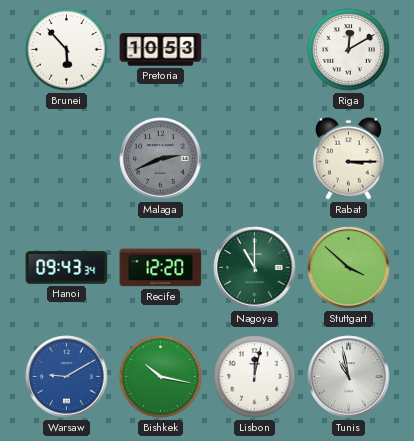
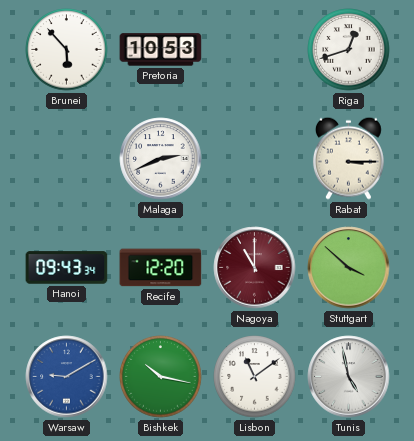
Riga: 12:10 -> 12:42 (349, 50)
Malaga dial: grey -> white (161, 159)
Nagoya dial: green -> burgundy (255, 268)
Lisbon: 12:02 -> 11:09 (255, 377)
Tunis: 10:58 -> 4:58 (349, 377)
